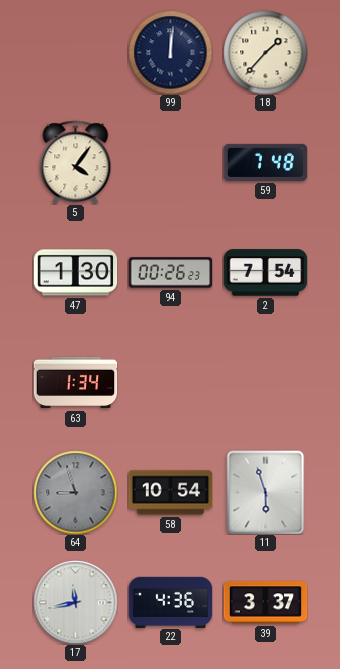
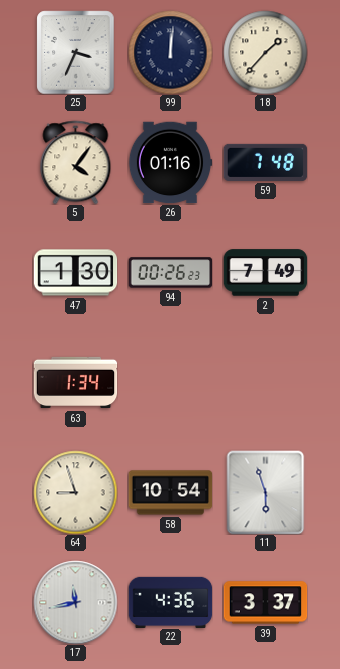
25: none -> 3:34 (76, 52)
26: none -> 01:16 (170, 163)
2: 7:54 -> 7:49 (265, 273)
64 dial: grey -> cream (75, 492)
